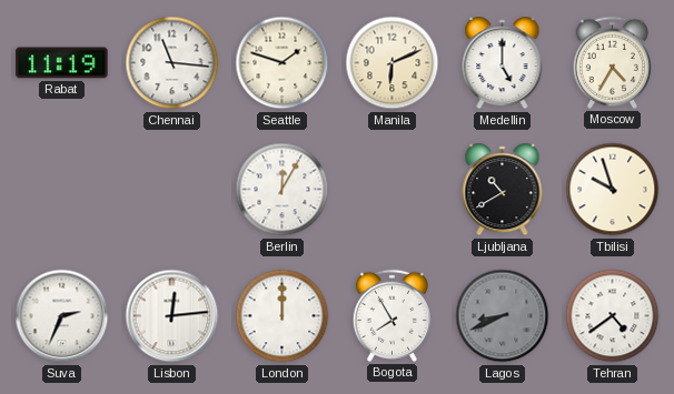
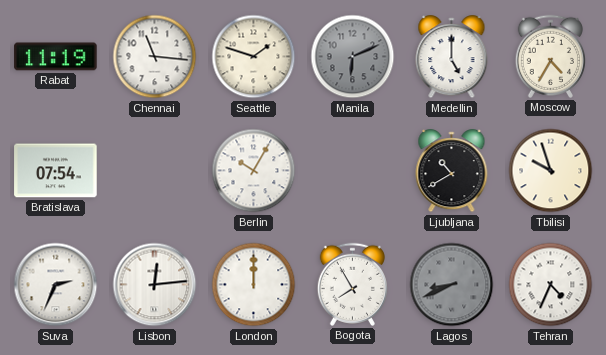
Manila dial: cream -> grey (353, 57)
Bratislava: none -> 07:54 (56, 171)
Berlin: 12:05 -> 10:05 (254, 171)
Tehran: 4:39 -> 4:34 (551, 285)
